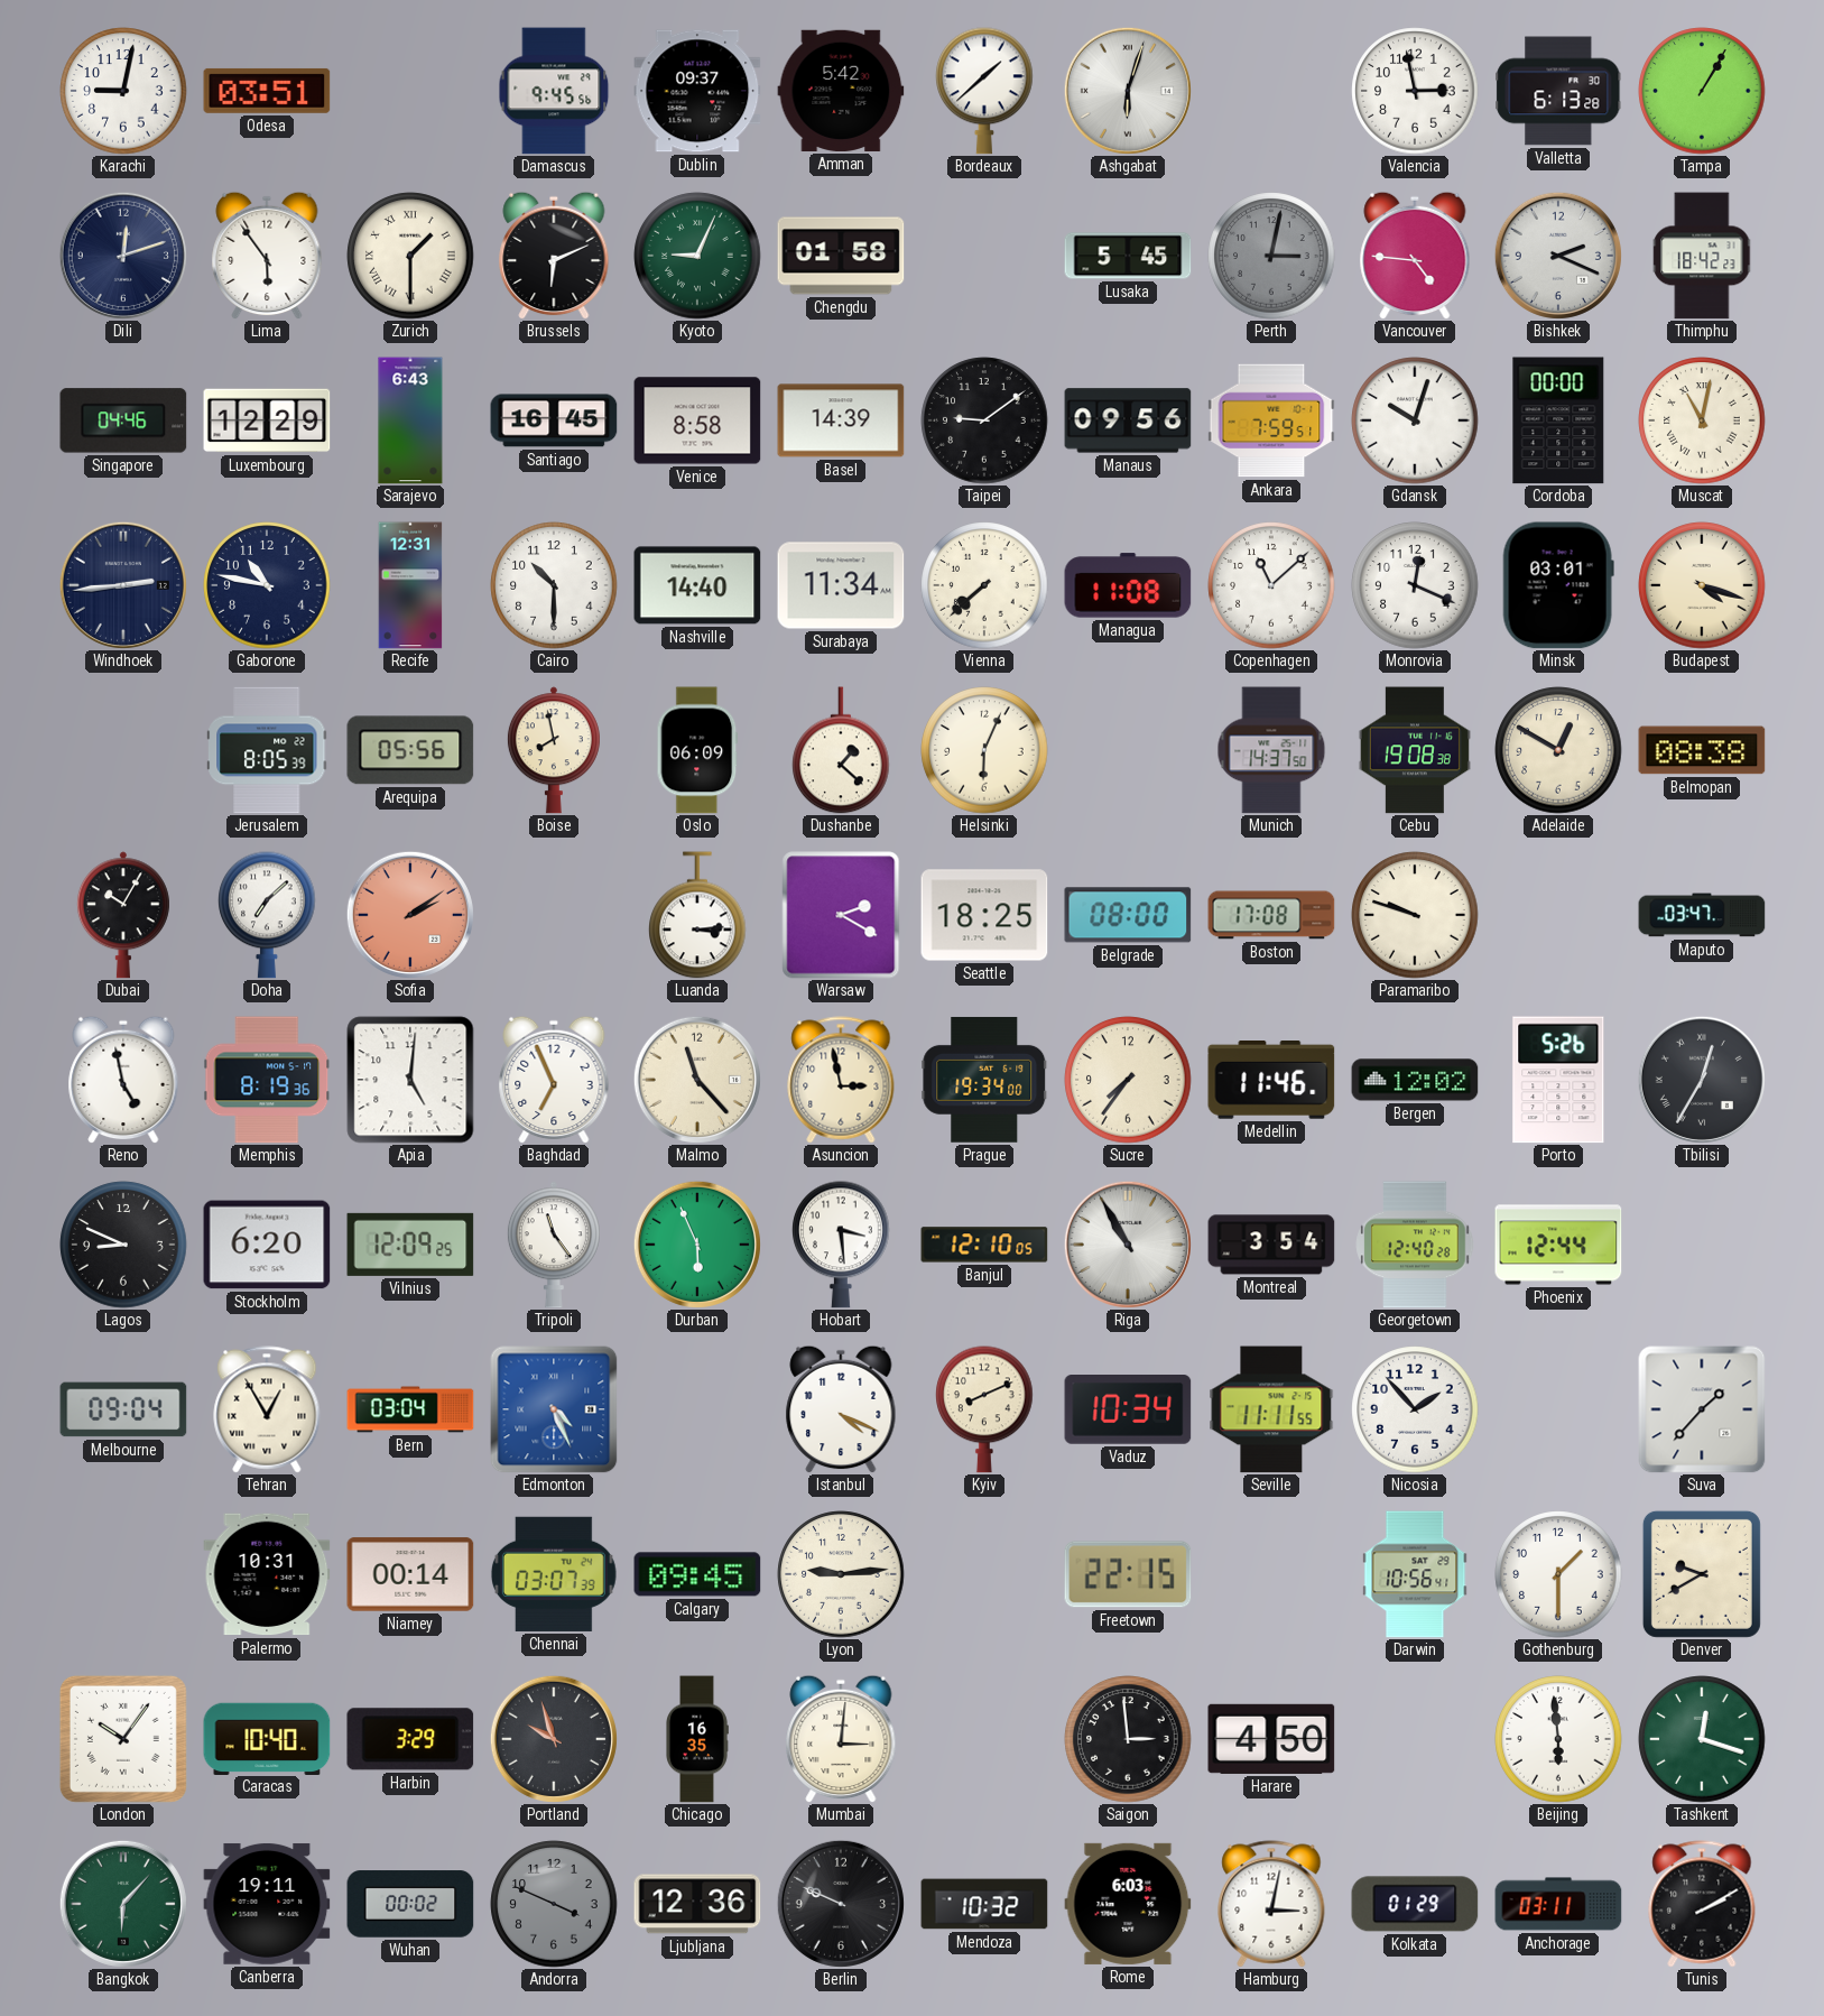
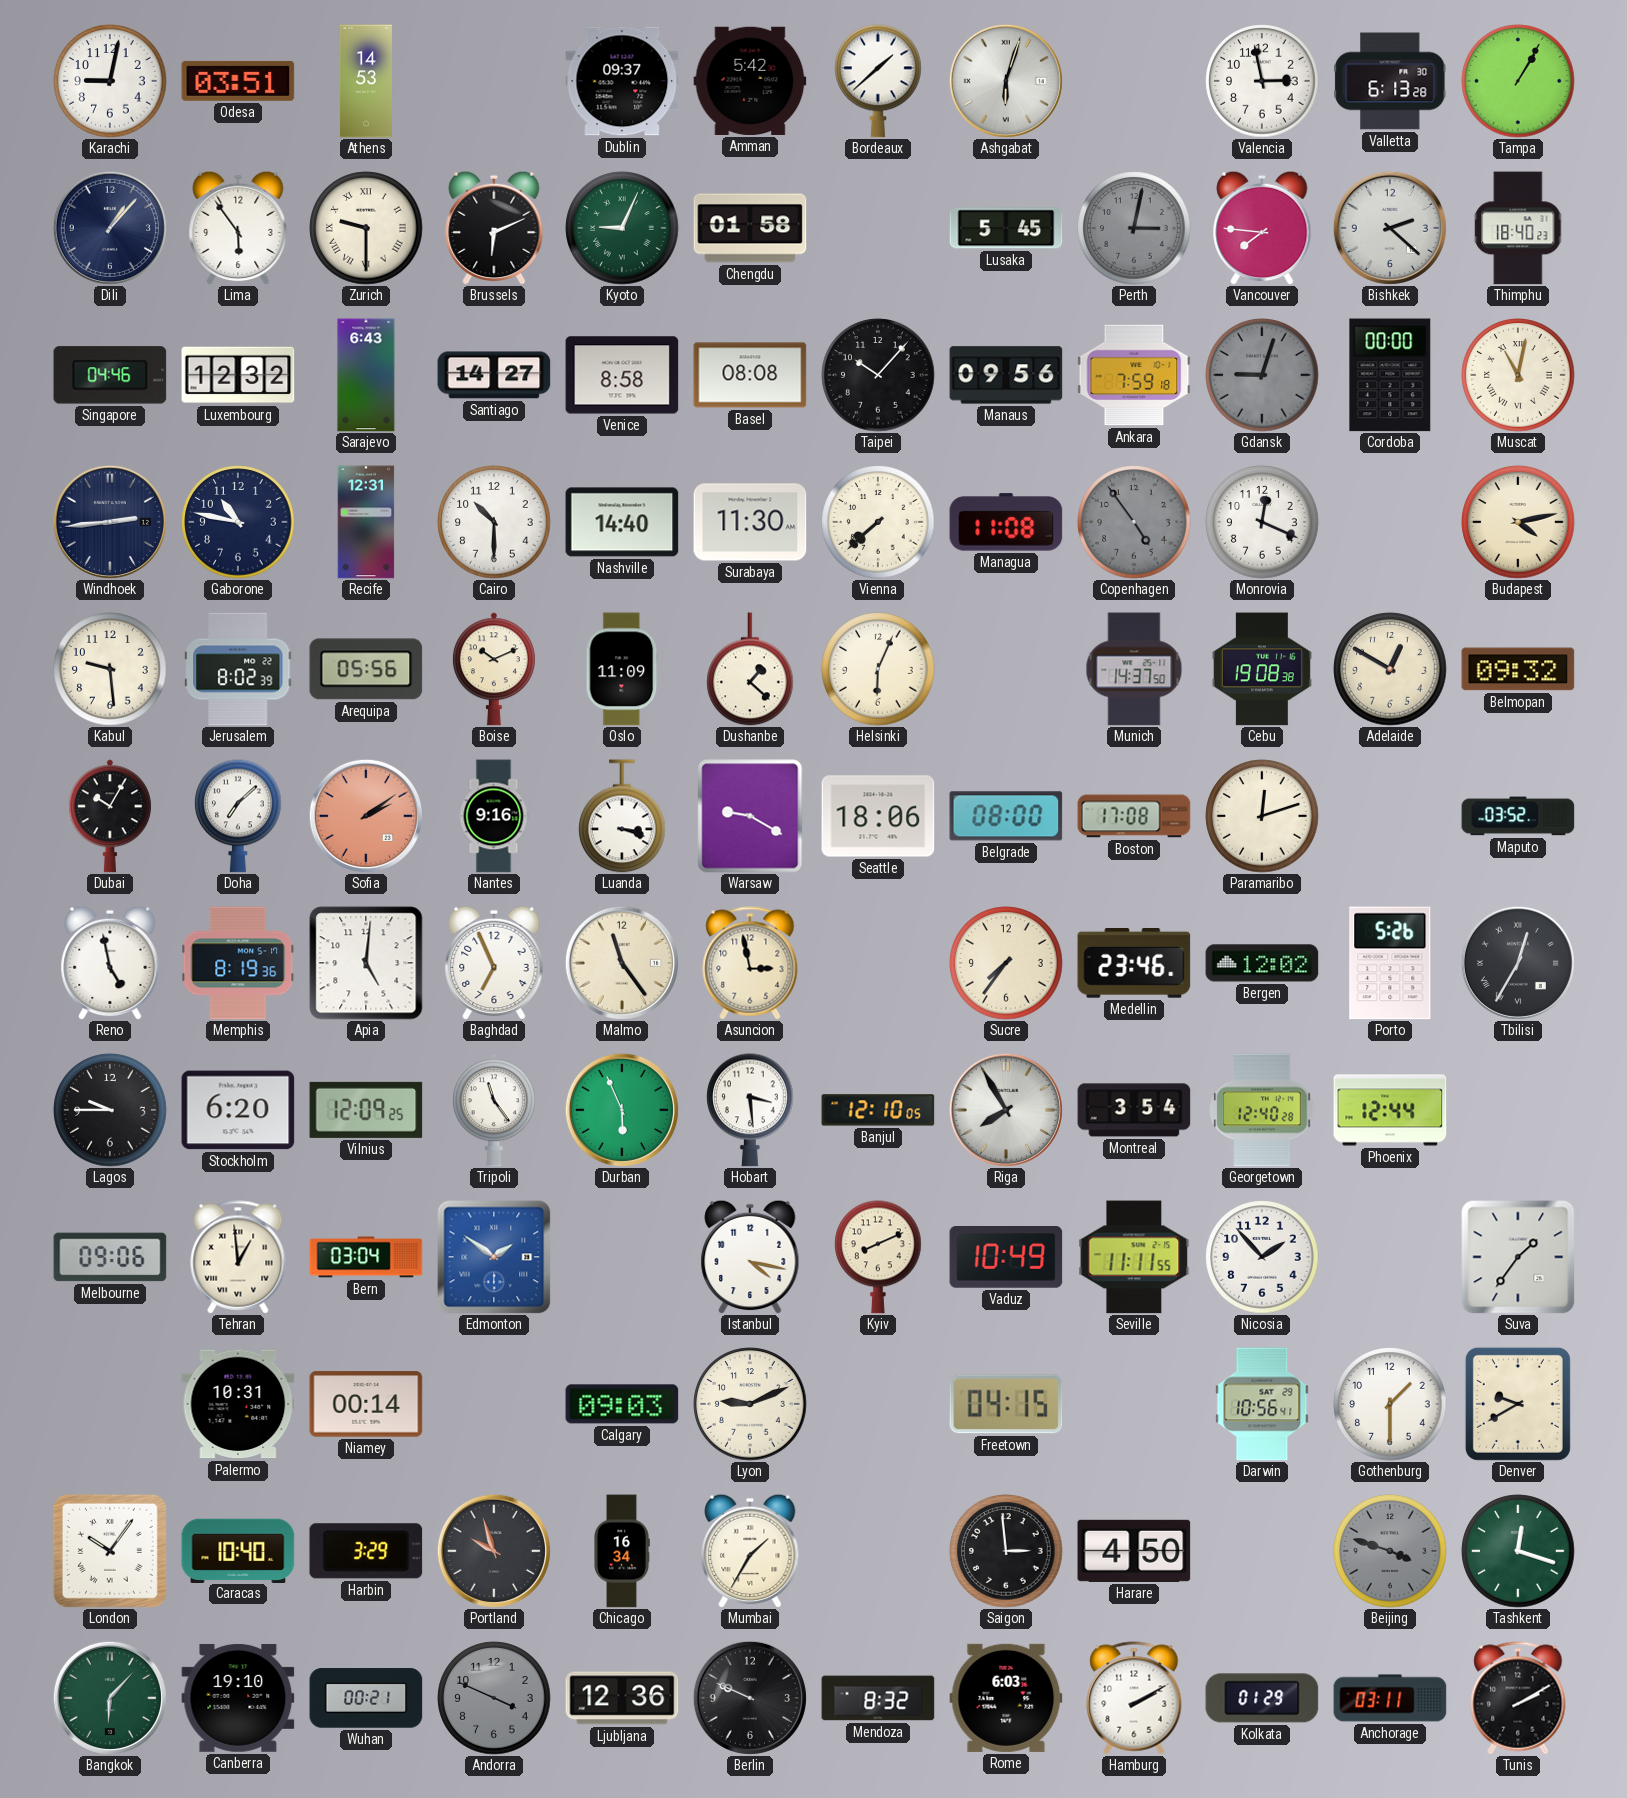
Athens: none -> 14:53 (366, 81)
Damascus: 9:45 -> none (554, 91)
Dili: 12:12 -> 1:07 (110, 228)
Zurich: 1:30 -> 9:30 (366, 228)
Vancouver: 4:46 -> 7:46 (1262, 228)
Bishkek: 2:19 -> 2:22 (1390, 228)
Thimphu: 18:42 -> 18:40 (1519, 228)
Luxembourg: 12:29 -> 12:32 (238, 375)
Santiago: 16:45 -> 14:27 (494, 375)
Basel: 14:39 -> 08:08 (750, 375)
Taipei: 9:09 -> 10:07 (878, 375)
Ankara: 7:59:51 -> 7:59:18 (1134, 375)
Gdansk: 10:03 -> 9:03 (1262, 375)
Gdansk dial: white -> grey (1262, 375)
Surabaya: 11:34 -> 11:30 (750, 522)
Copenhagen: 11:08 -> 4:54 (1134, 522)
Copenhagen dial: white -> grey (1134, 522)
Minsk: 03:01 -> none (1558, 585)
Budapest: 4:18 -> 4:13 (1518, 522)
Kabul: none -> 9:29 (110, 669)
Jerusalem: 8:05 -> 8:02 (238, 669)
Boise: 7:58 -> 10:11 (494, 669)
Oslo: 06:09 -> 11:09 (622, 669)
Belmopan: 08:38 -> 09:32 (1518, 669)
Nantes: none -> 9:16 (494, 816)
Luanda: 3:14 -> 3:18 (622, 816)
Warsaw: 2:20 -> 9:20 (750, 816)
Seattle: 18:25 -> 18:06 (878, 816)
Paramaribo: 9:48 -> 12:12 (1262, 816)
Maputo: 03:47 -> 03:52 (1518, 816)
Malmo: 11:23 -> 11:24 (622, 963)
Prague: 19:34 -> none (984, 1080)
Medellin: 11:46 -> 23:46 (1134, 964)
Lagos: 8:49 -> 9:45 (110, 1110)
Riga: 10:55 -> 7:55 (1006, 1110)
Melbourne: 09:04 -> 09:06 (110, 1257)
Tehran: 12:55 -> 12:59 (238, 1257)
Edmonton: 4:26 -> 1:51 (494, 1257)
Istanbul: 4:19 -> 4:17 (750, 1257)
Vaduz: 10:34 -> 10:49 (1006, 1258)
Suva: 1:37 -> 1:36 (1518, 1257)
Chennai: 03:07 -> none (554, 1574)
Calgary: 09:45 -> 09:03 (622, 1404)
Lyon: 9:14 -> 9:11 (750, 1404)
Freetown: 22:15 -> 04:15 (1006, 1404)
Chicago: 16:35 -> 16:34 (622, 1551)
Mumbai: 3:01 -> 1:35 (750, 1551)
Beijing: 5:59 -> 3:48 (1390, 1551)
Beijing dial: white -> grey (1390, 1551)
Canberra: 19:11 -> 19:10 (238, 1698)
Wuhan: 00:02 -> 00:21 (366, 1698)
Mendoza: 10:32 -> 8:32 (878, 1698)
Hamburg: 3:02 -> 2:10 (1134, 1698)
